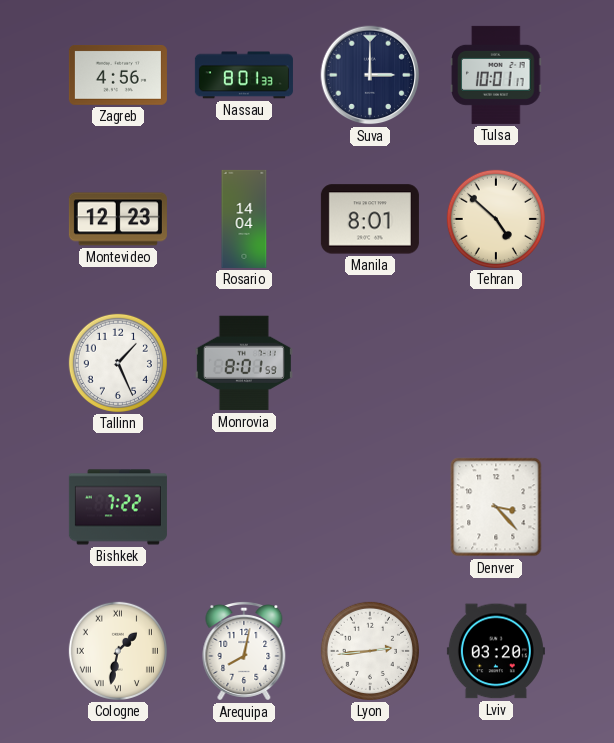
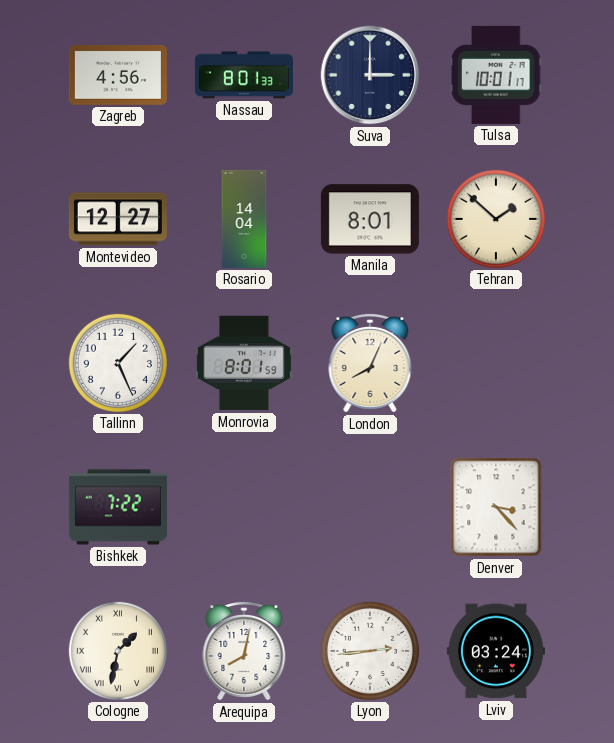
Montevideo: 12:23 -> 12:27 (118, 219)
Tehran: 4:52 -> 1:52 (496, 219)
London: none -> 8:04 (370, 364)
Lviv: 03:20 -> 03:24 (496, 651)
